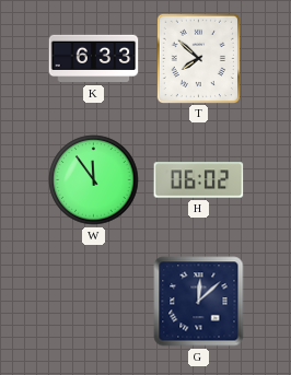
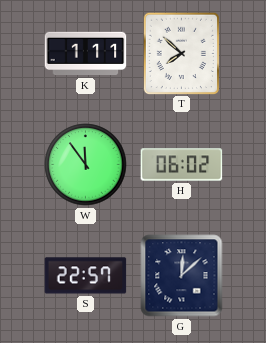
K: 6:33 -> 1:11 (86, 54)
S: none -> 22:57 (86, 276)
